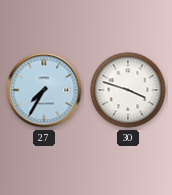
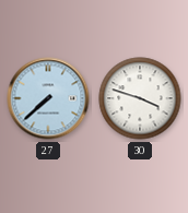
27: 7:35 -> 7:38 (48, 98)
